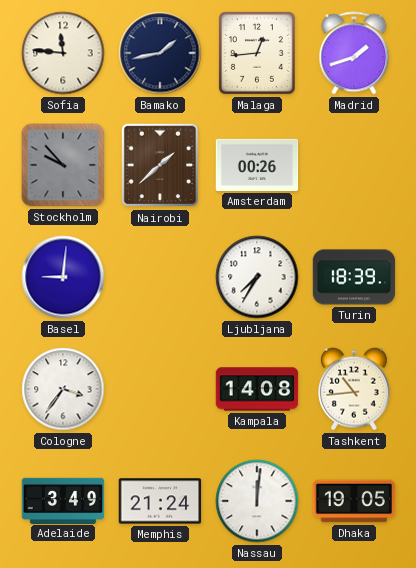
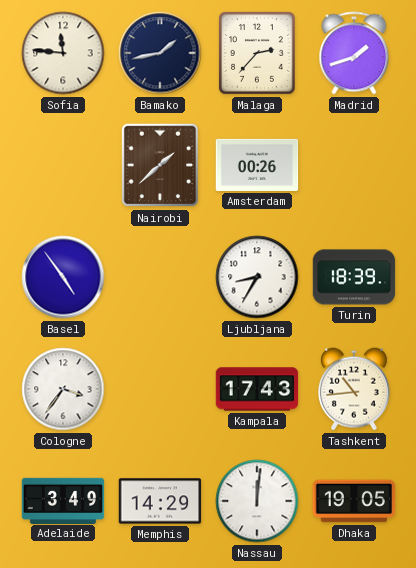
Malaga: 12:44 -> 2:37 (257, 54)
Stockholm: 9:53 -> none (63, 165)
Basel: 9:01 -> 4:54 (63, 277)
Ljubljana: 7:35 -> 8:35 (257, 277)
Kampala: 14:08 -> 17:43 (257, 389)
Memphis: 21:24 -> 14:29 (160, 501)
